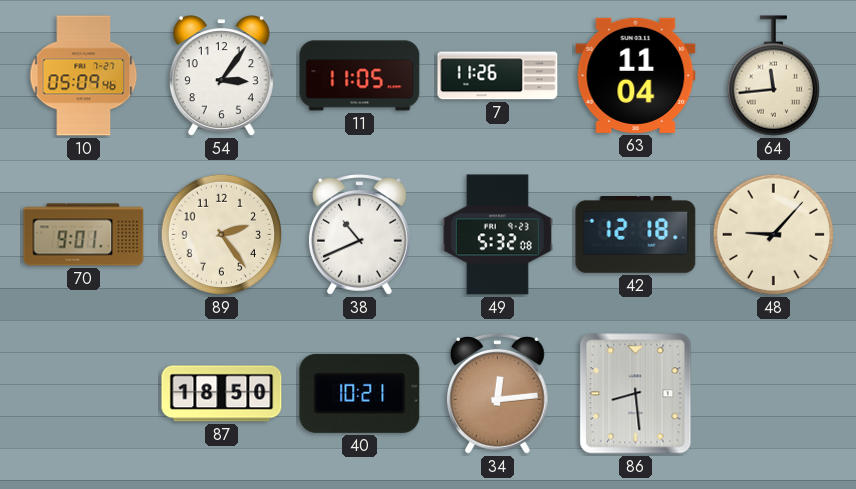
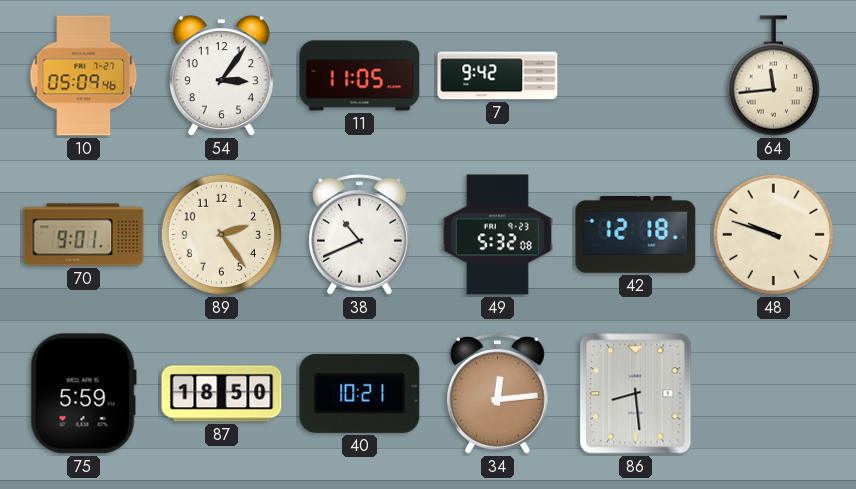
7: 11:26 -> 9:42 (498, 76)
63: 11:04 -> none (636, 75)
48: 9:07 -> 9:48 (774, 235)
75: none -> 5:59 (83, 394)
